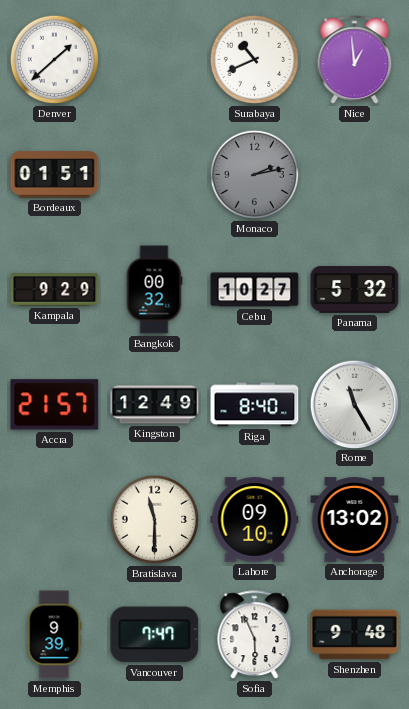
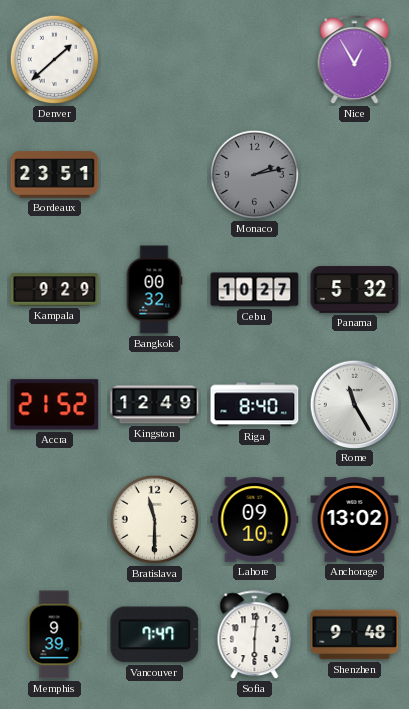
Surabaya: 10:41 -> none (255, 60)
Nice: 12:59 -> 12:55 (355, 60)
Bordeaux: 01:51 -> 23:51 (55, 175)
Accra: 21:57 -> 21:52 (55, 405)
Sofia: 5:56 -> 6:01 (255, 635)
